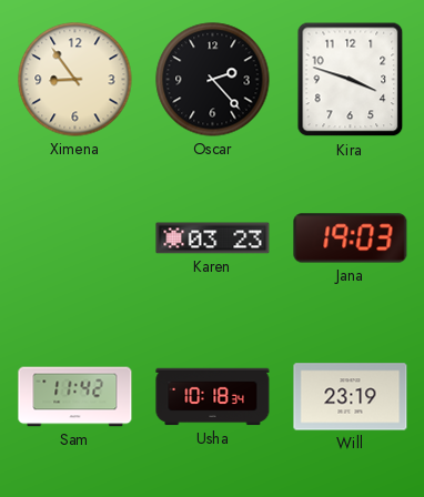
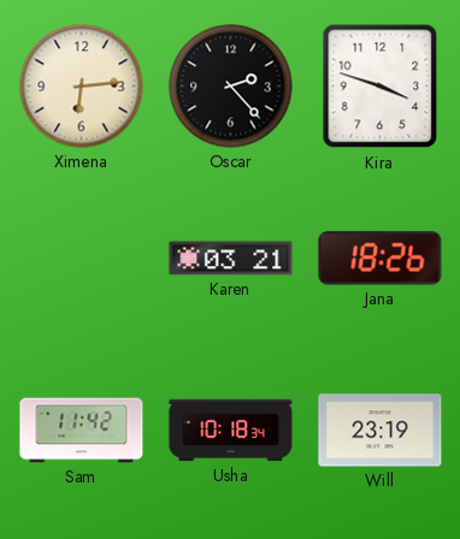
Ximena: 8:54 -> 6:14 (82, 87)
Karen: 03:23 -> 03:21 (231, 259)
Jana: 19:03 -> 18:26 (381, 259)
